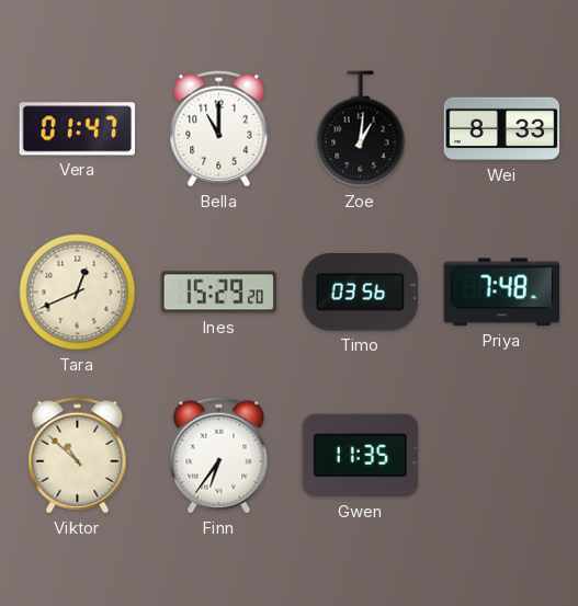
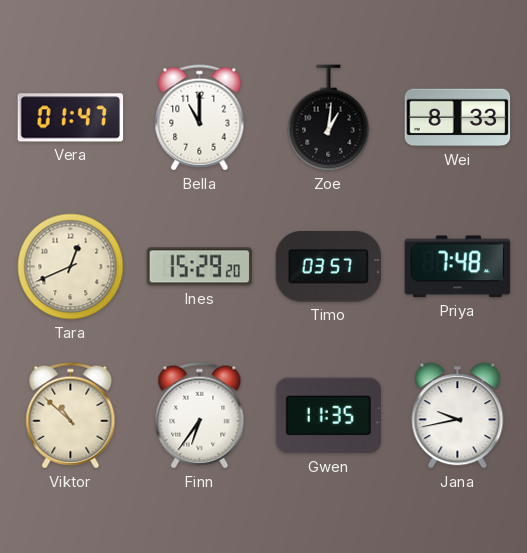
Timo: 03:56 -> 03:57 (329, 267)
Jana: none -> 9:43 (458, 416)
